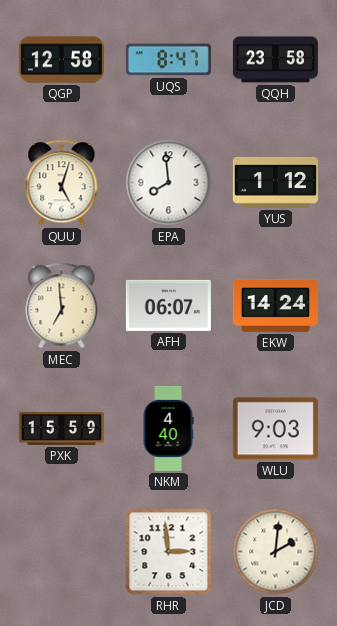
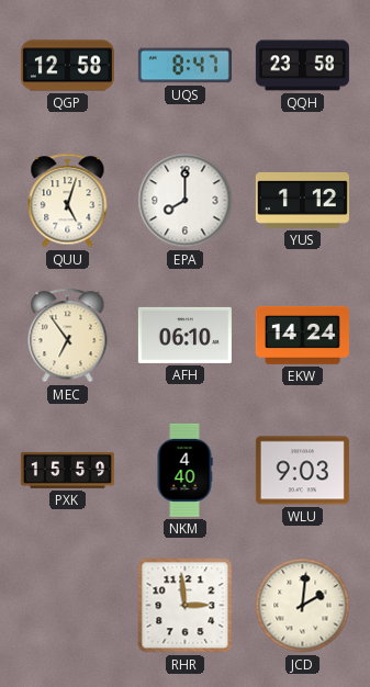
EPA: 7:59 -> 8:00 (186, 201)
MEC: 6:59 -> 6:54 (68, 336)
AFH: 06:07 -> 06:10 (184, 335)
